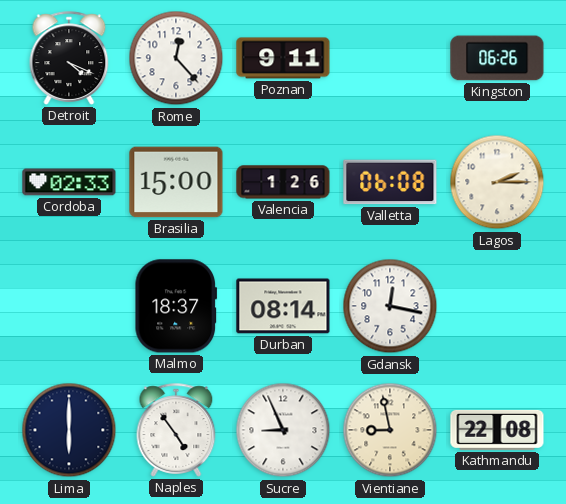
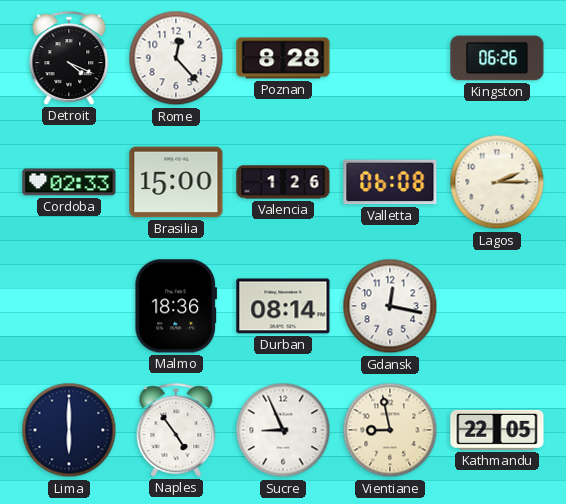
Poznan: 9:11 -> 8:28 (283, 58)
Malmo: 18:37 -> 18:36 (176, 306)
Kathmandu: 22:08 -> 22:05 (497, 430)
